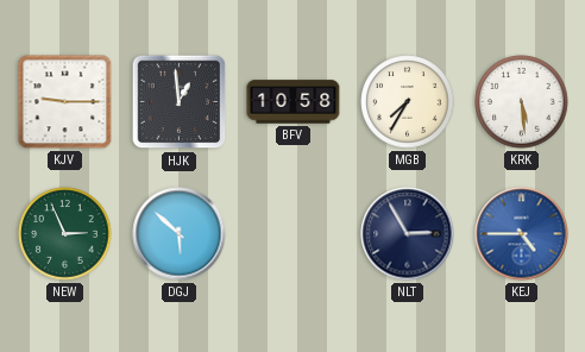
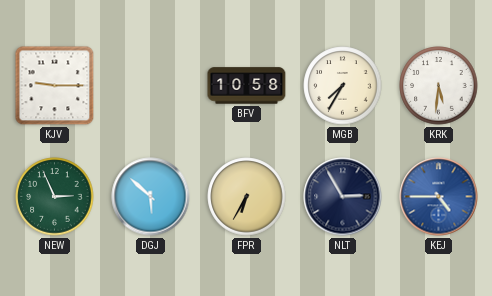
HJK: 12:59 -> none (180, 102)
KRK: 5:29 -> 5:31 (439, 86)
FPR: none -> 6:35 (247, 197)
